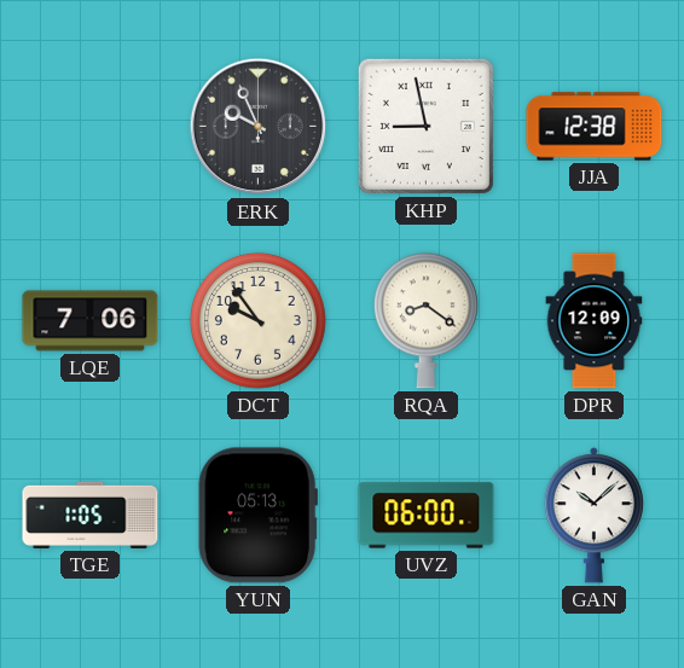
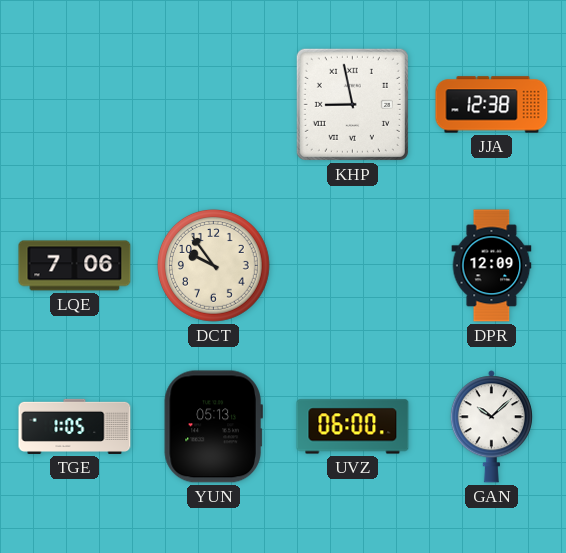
ERK: 9:56 -> none (259, 127)
RQA: 8:21 -> none (425, 320)
